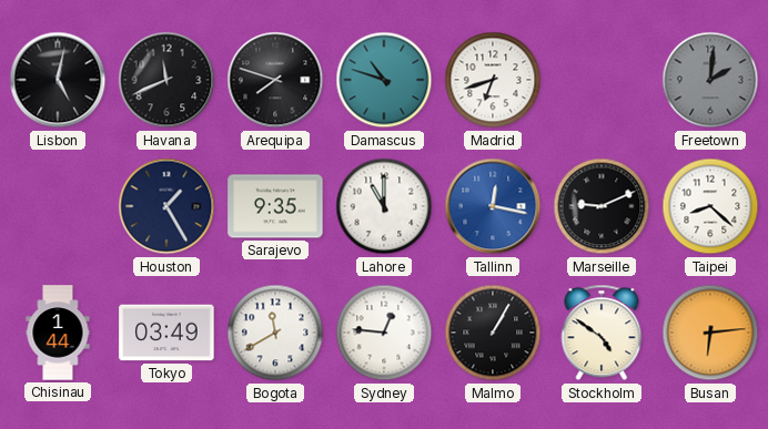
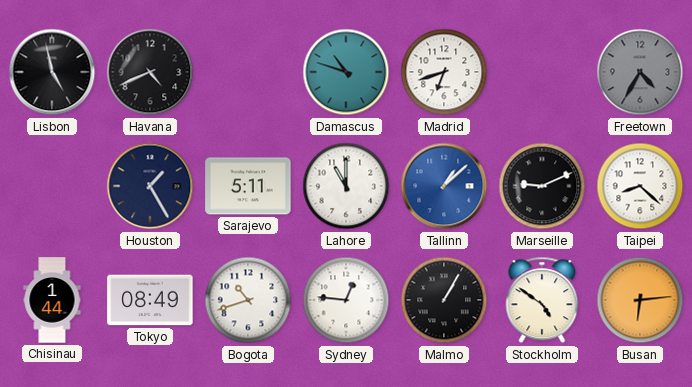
Lisbon: 5:02 -> 4:58 (52, 72)
Havana: 11:41 -> 4:41 (150, 72)
Arequipa: 7:48 -> none (275, 80)
Freetown: 2:01 -> 4:35 (640, 72)
Sarajevo: 9:35 -> 5:11 (248, 186)
Tallinn: 12:17 -> 1:08 (444, 186)
Tokyo: 03:49 -> 08:49 (150, 300)
Bogota: 11:40 -> 10:42 (248, 300)
